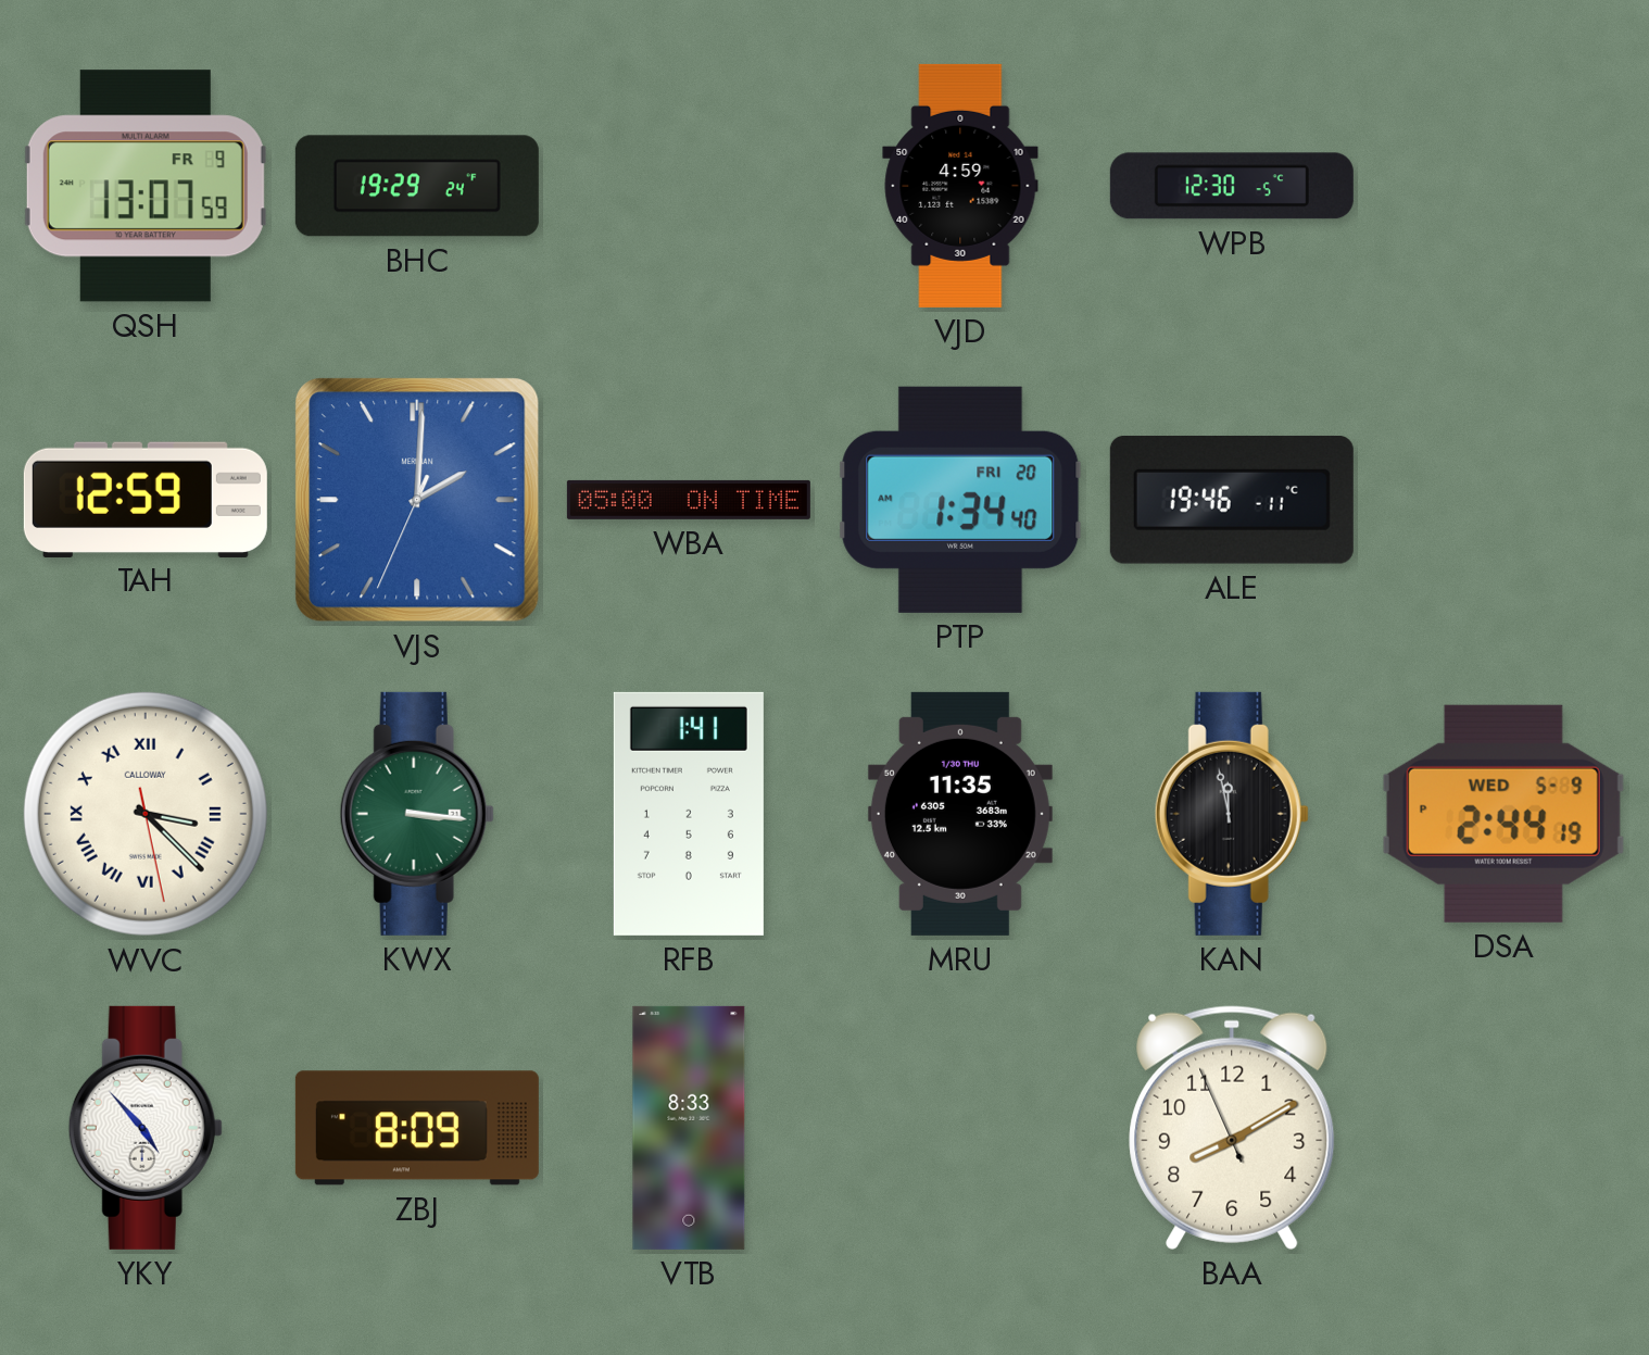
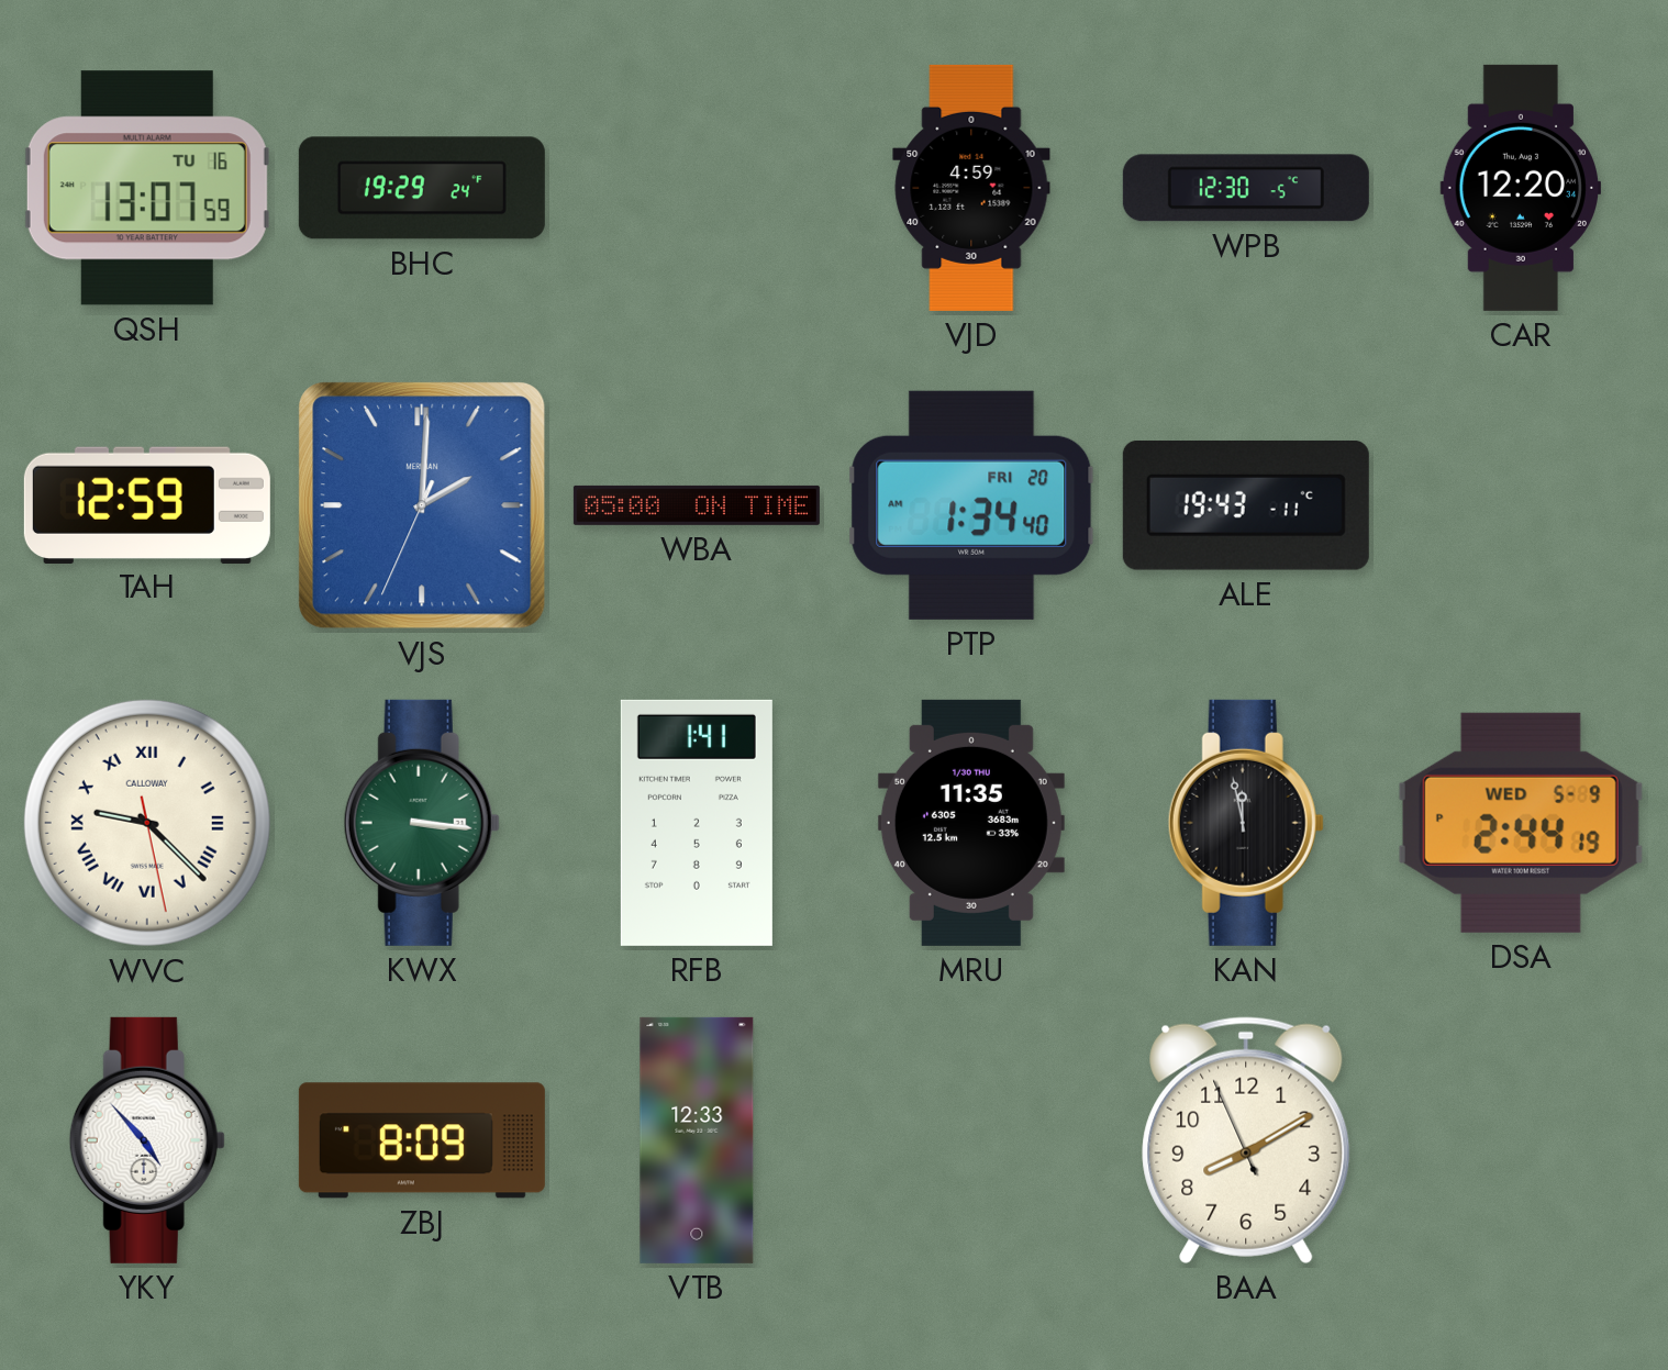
QSH date: FR 9 -> TU 16 (147, 188)
CAR: none -> 12:20 (1520, 188)
ALE: 19:46 -> 19:43 (1246, 505)
WVC: 3:22 -> 9:22 (147, 823)
VTB: 8:33 -> 12:33 (697, 1140)
